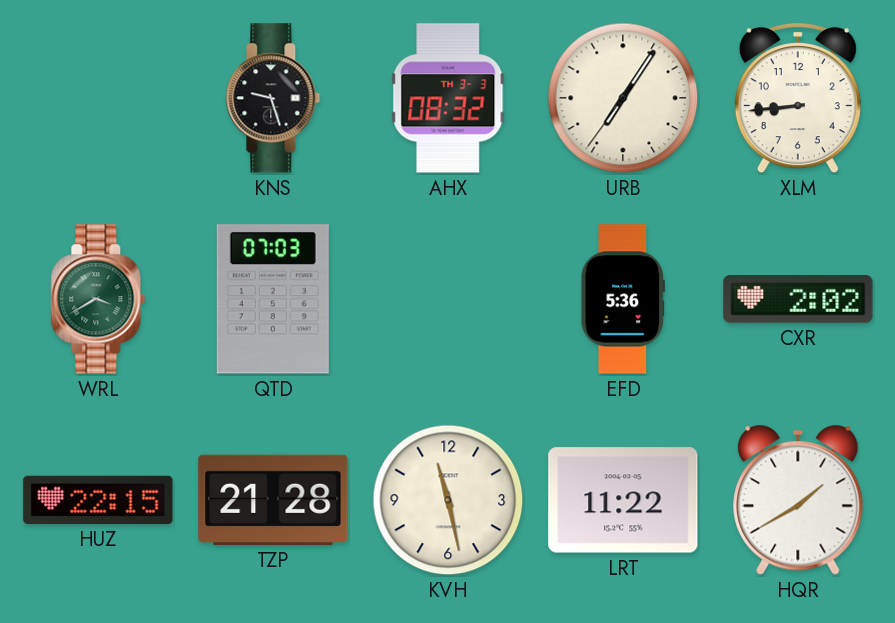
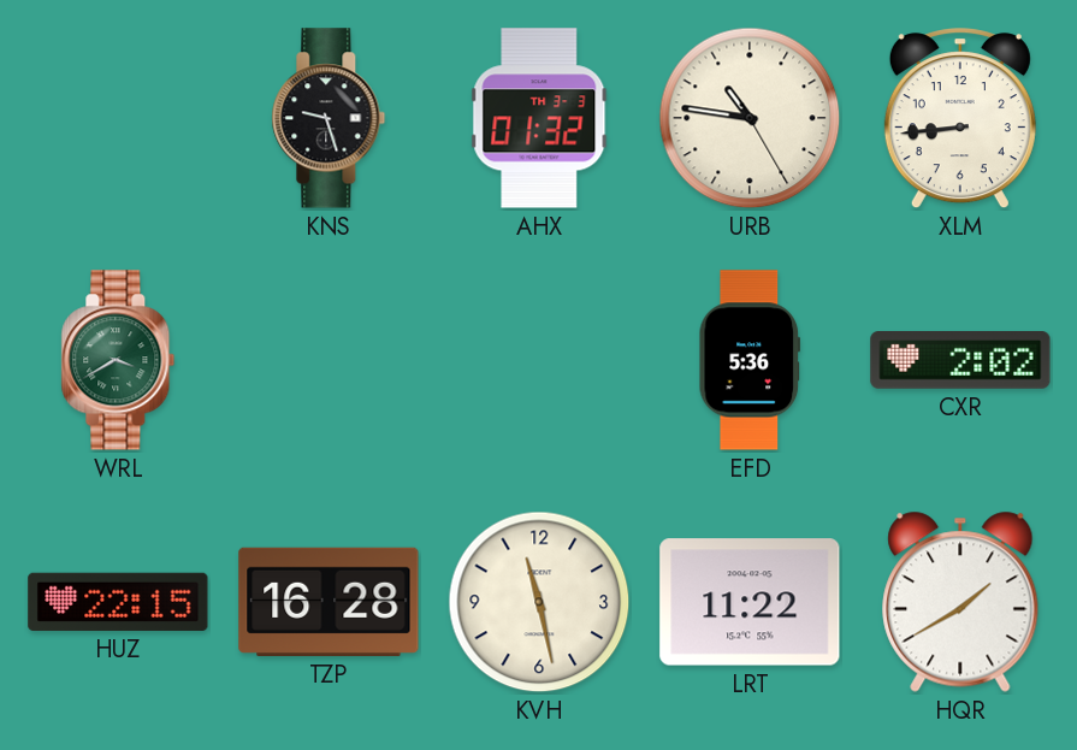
AHX: 08:32 -> 01:32 (539, 118)
URB: 7:05 -> 10:46 (750, 118)
QTD: 07:03 -> none (273, 299)
TZP: 21:28 -> 16:28 (329, 602)
